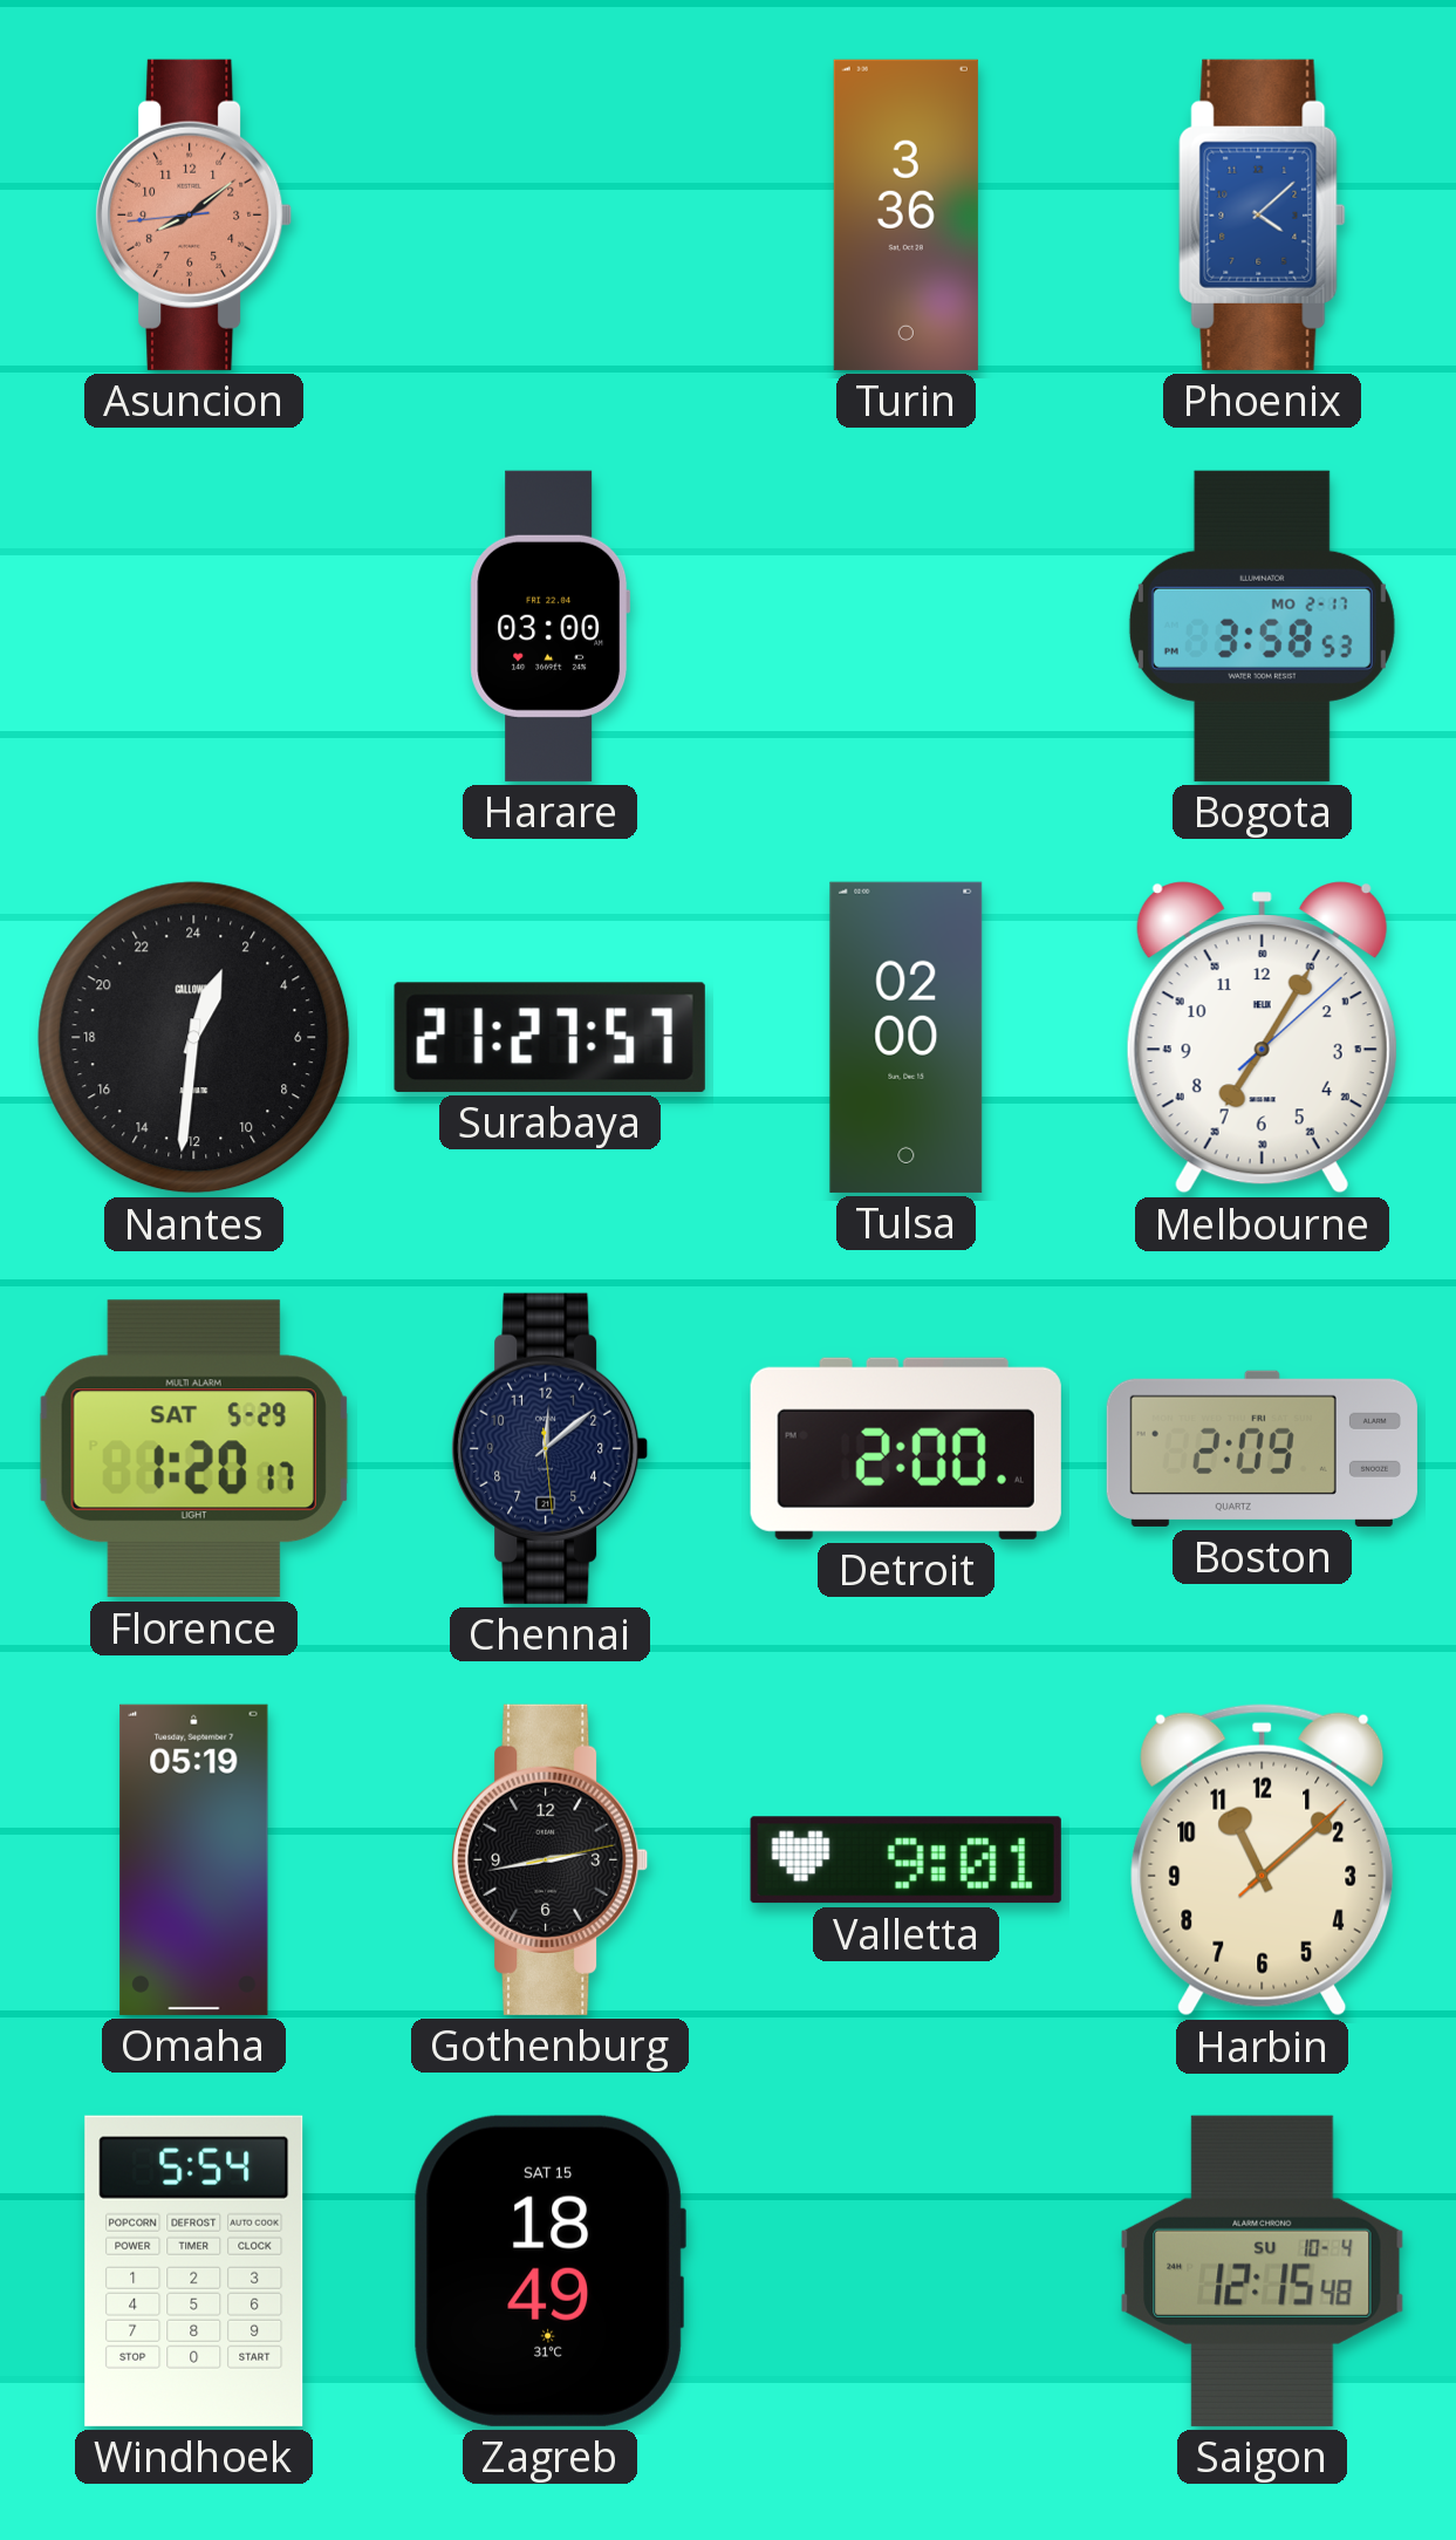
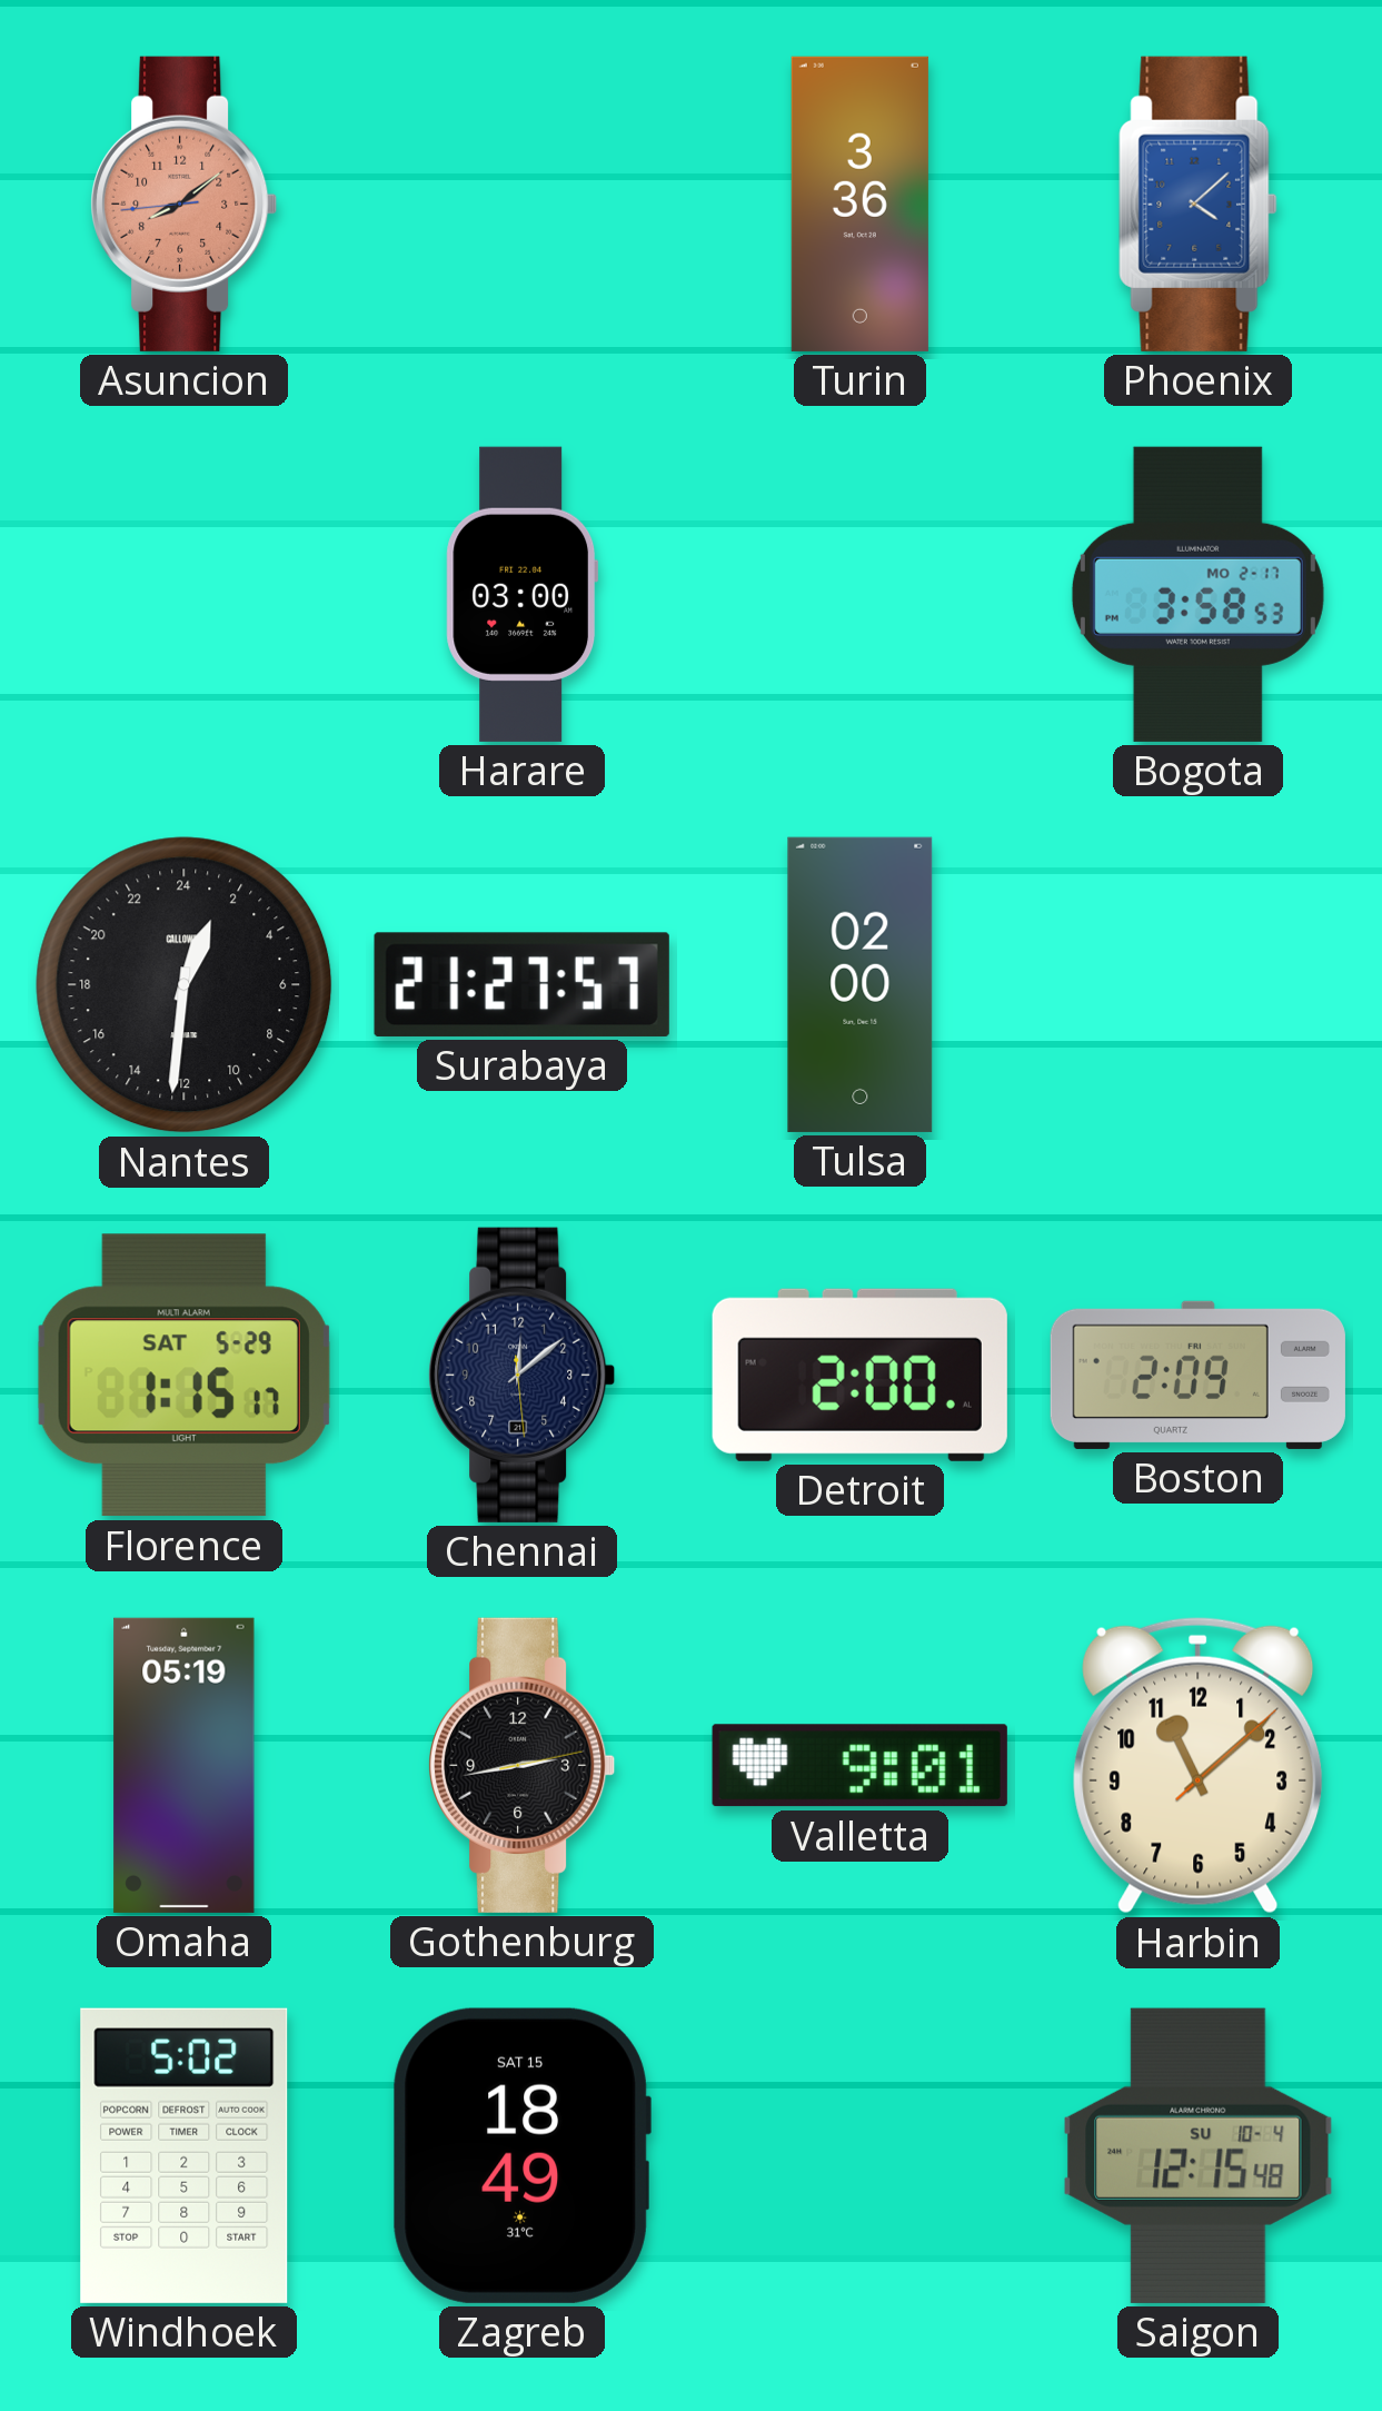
Melbourne: 7:05 -> none (1262, 1038)
Florence: 1:20 -> 1:15 (183, 1376)
Windhoek: 5:54 -> 5:02 (185, 2155)
